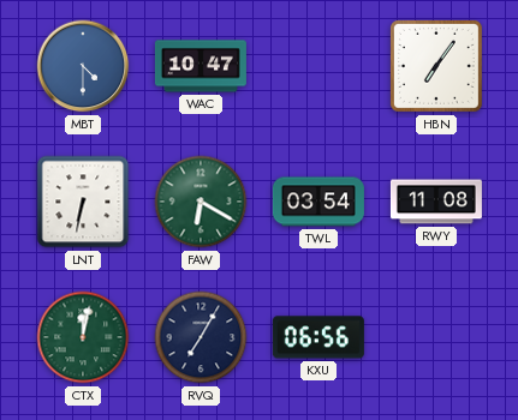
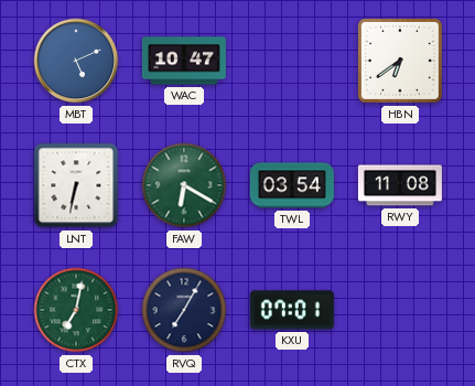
MBT: 4:30 -> 5:11 (76, 61)
HBN: 7:06 -> 6:39 (400, 61)
CTX: 12:02 -> 7:02 (76, 310)
KXU: 06:56 -> 07:01 (292, 310)
